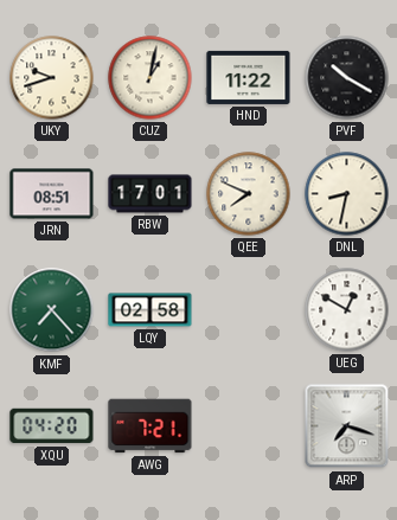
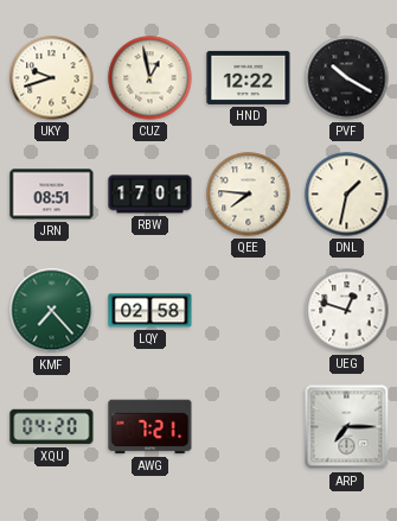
CUZ: 1:02 -> 12:58 (151, 78)
HND: 11:22 -> 12:22 (249, 77)
QEE: 7:49 -> 7:46 (249, 195)
DNL: 8:32 -> 1:32 (347, 195)
UEG: 12:50 -> 12:48 (347, 311)
ARP: 7:18 -> 7:15 (347, 427)
